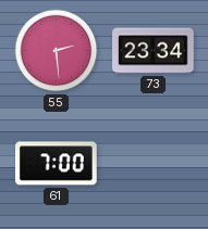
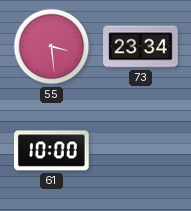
55: 2:29 -> 3:29 (52, 47)
61: 7:00 -> 10:00 (52, 151)
